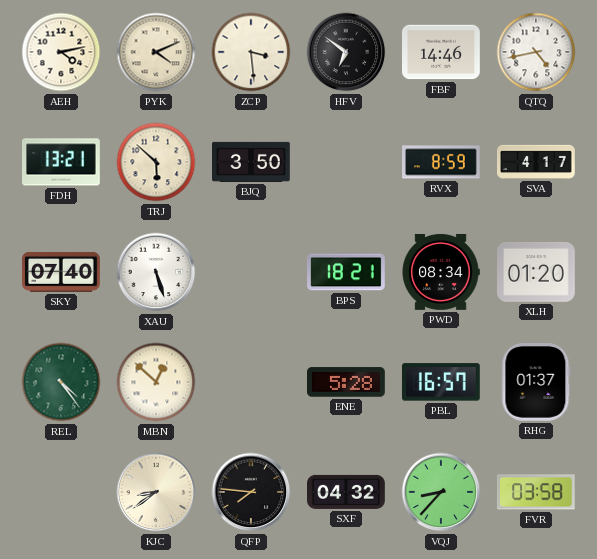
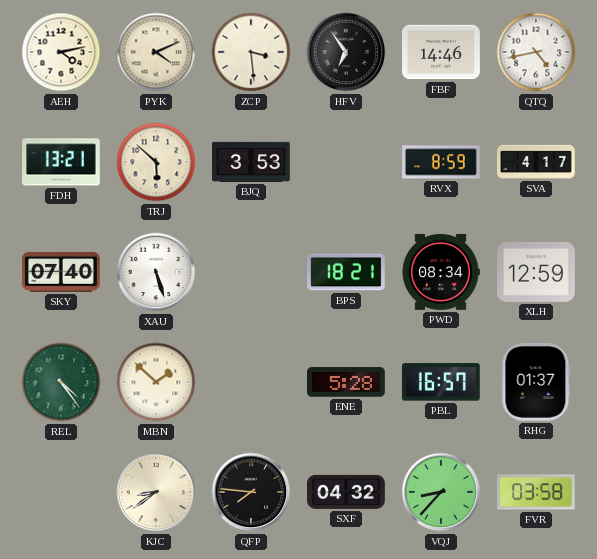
HFV: 6:51 -> 6:54 (346, 52)
BJQ: 3:50 -> 3:53 (252, 162)
XLH: 01:20 -> 12:59 (537, 272)
MBN: 12:52 -> 1:52 (156, 382)
